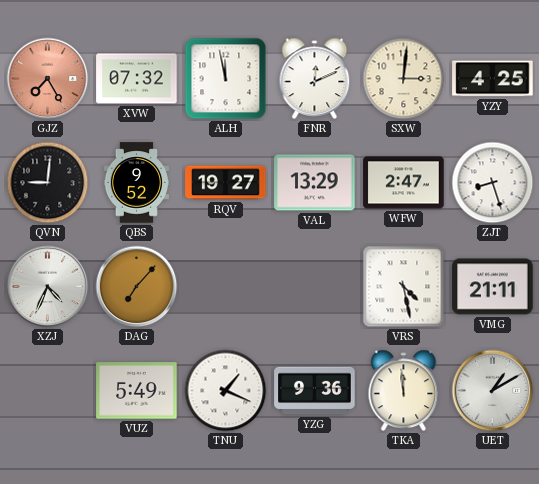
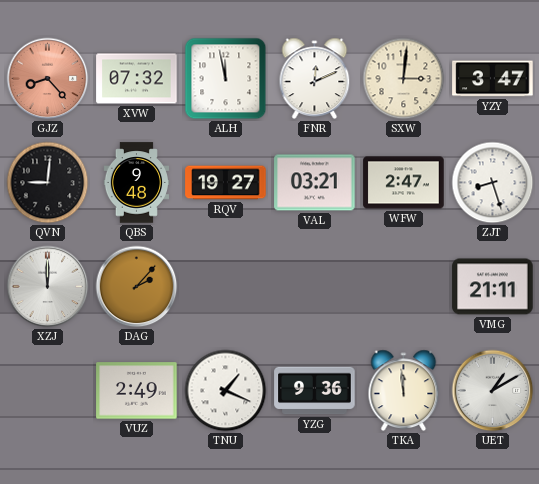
GJZ: 7:25 -> 8:23 (48, 79)
YZY: 4:25 -> 3:47 (493, 79)
QBS: 9:52 -> 9:48 (137, 183)
VAL: 13:29 -> 03:21 (315, 183)
XZJ: 4:34 -> 12:00 (48, 287)
DAG: 7:07 -> 2:07 (137, 287)
VRS: 4:28 -> none (404, 287)
VUZ: 5:49 -> 2:49 (137, 391)
